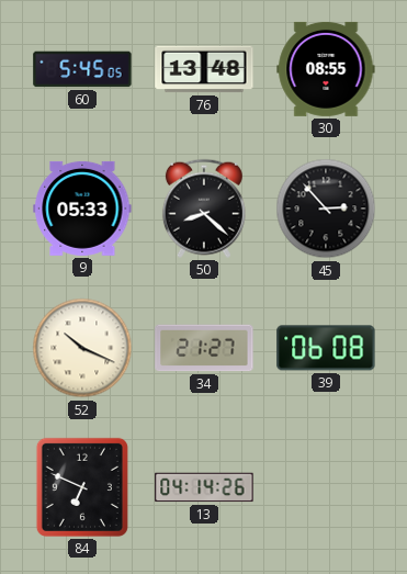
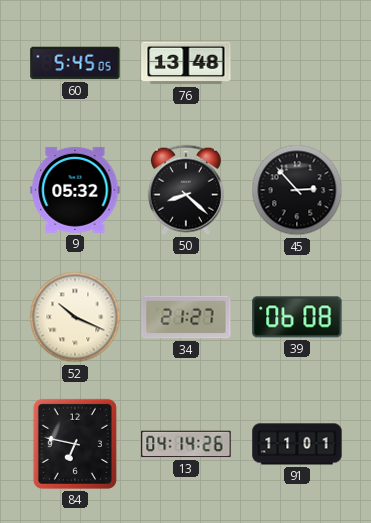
30: 08:55 -> none (326, 69)
9: 05:33 -> 05:32 (75, 190)
84: 6:49 -> 6:47 (75, 444)
91: none -> 11:01 (297, 444)
